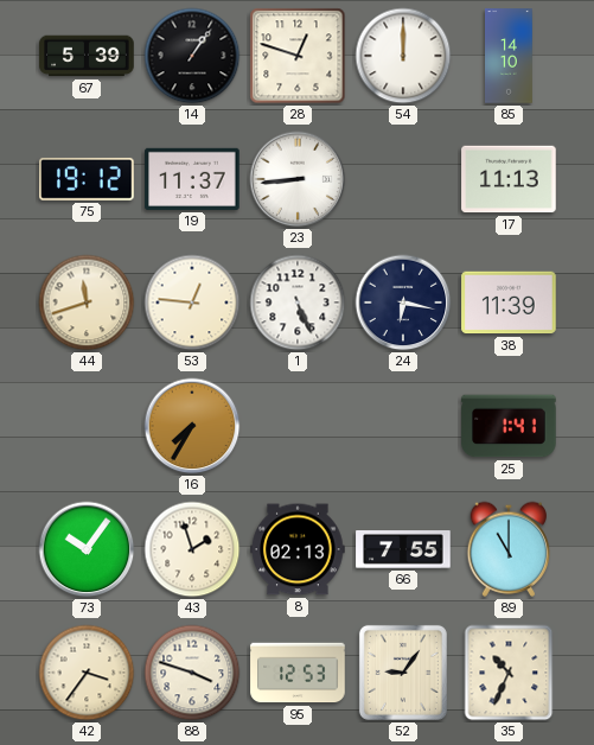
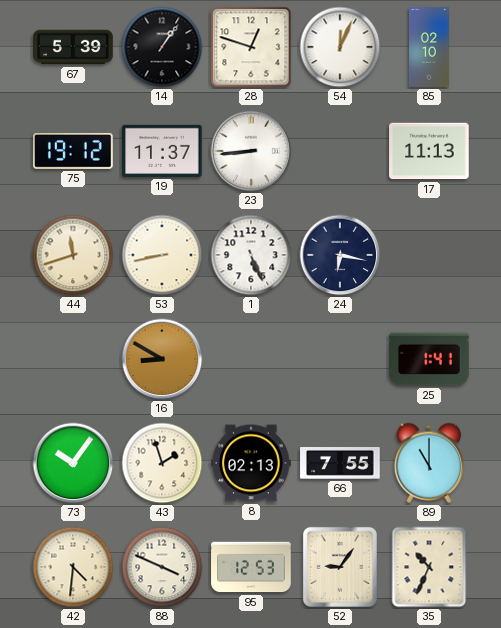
54: 12:00 -> 12:04 (340, 47)
85: 14:10 -> 02:10 (430, 47)
53: 12:46 -> 8:43 (162, 255)
38: 11:39 -> none (509, 303)
16: 7:35 -> 8:50 (162, 359)
42: 3:36 -> 4:31 (73, 567)
88: 3:48 -> 3:49 (162, 567)
